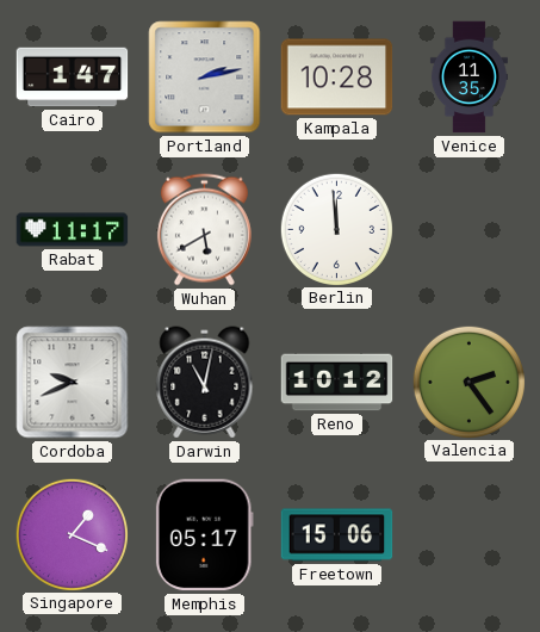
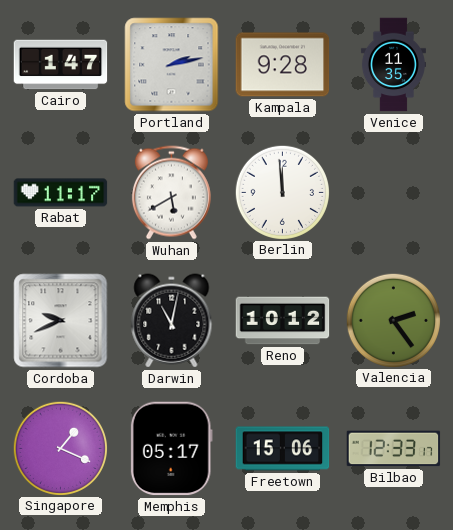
Kampala: 10:28 -> 9:28 (283, 65)
Bilbao: none -> 12:33 (394, 449)
